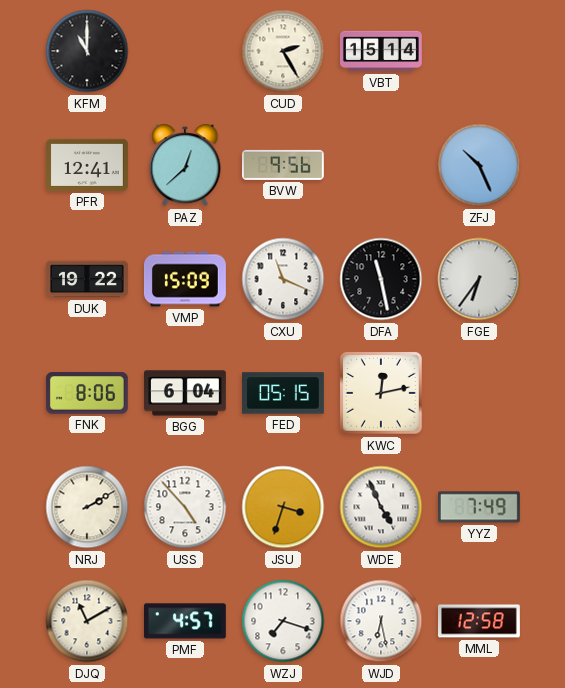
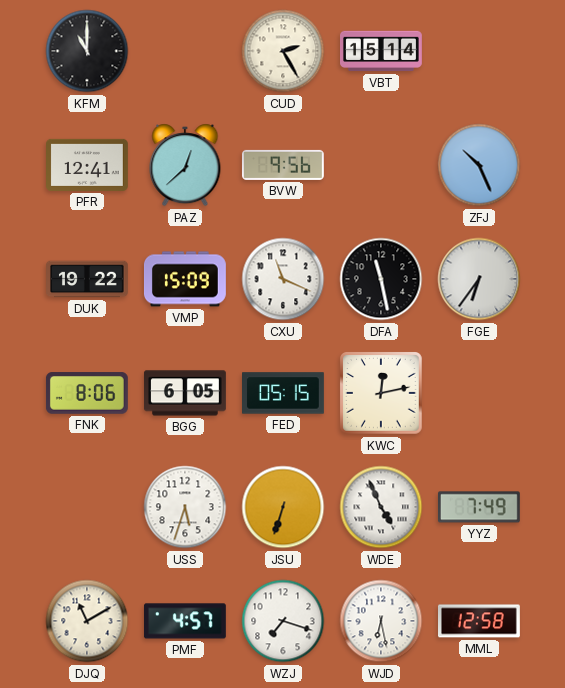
BGG: 6:04 -> 6:05 (185, 393)
NRJ: 2:10 -> none (87, 507)
USS: 4:53 -> 5:33 (185, 507)
JSU: 3:33 -> 6:33 (283, 507)
